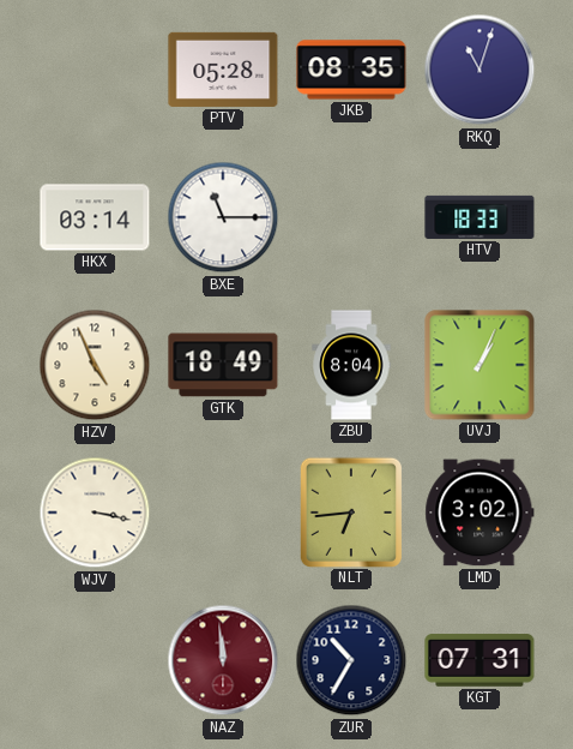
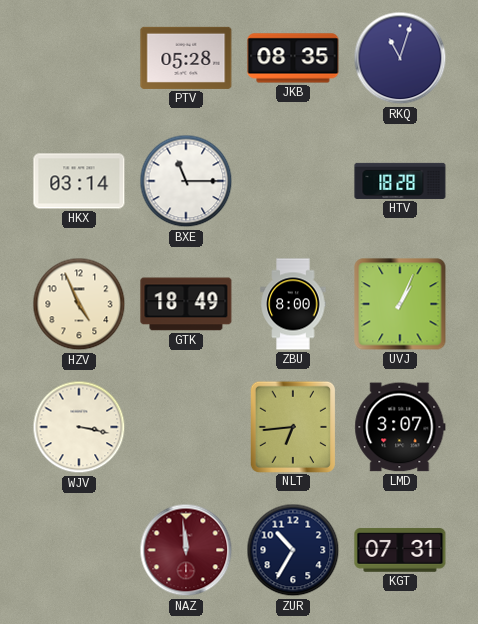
HTV: 18:33 -> 18:28 (400, 181)
ZBU: 8:04 -> 8:00 (293, 304)
LMD: 3:02 -> 3:07 (400, 427)
